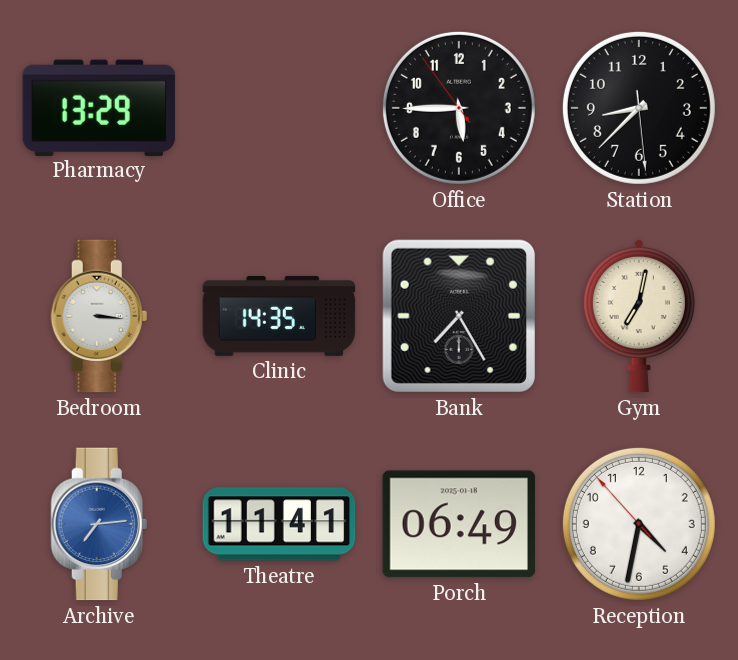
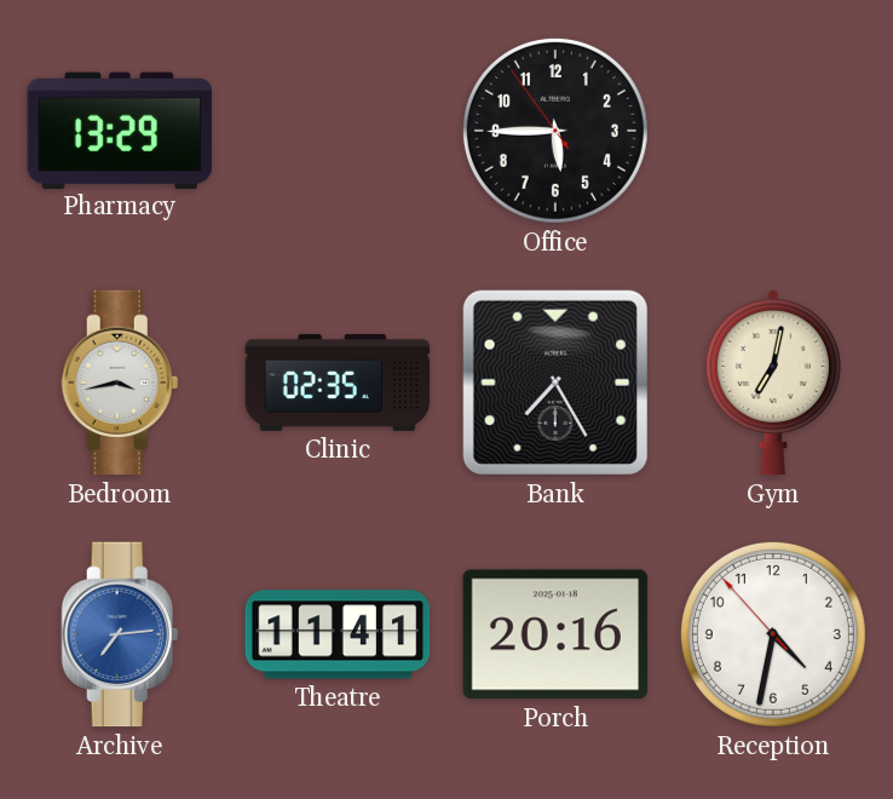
Station: 8:37 -> none (639, 108)
Bedroom: 3:16 -> 3:43 (120, 383)
Clinic: 14:35 -> 02:35 (338, 383)
Porch: 06:49 -> 20:16 (554, 634)
